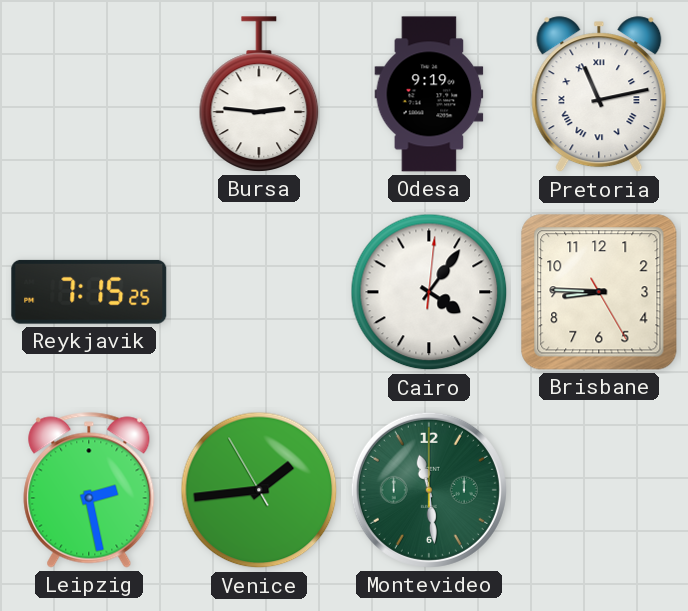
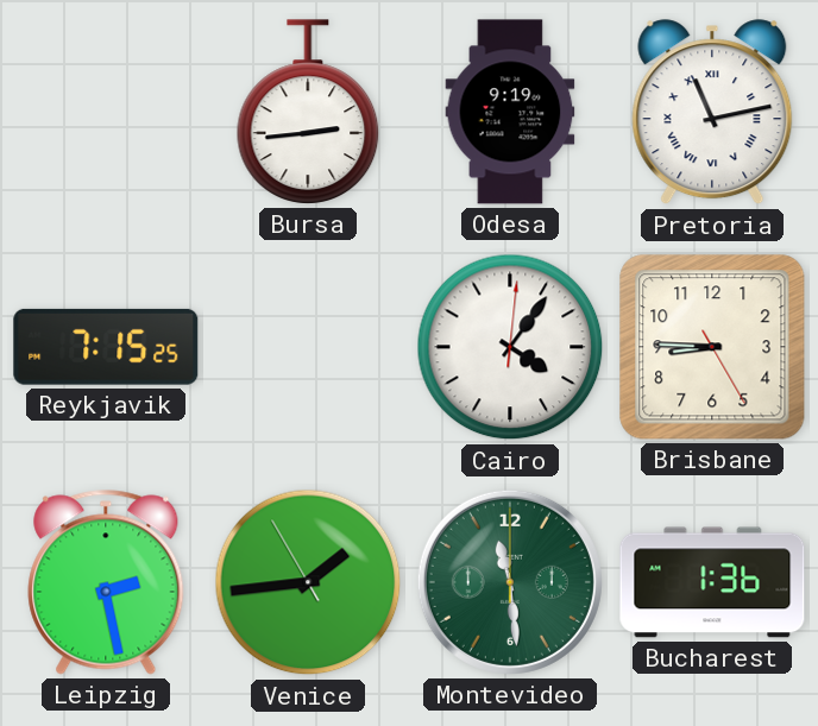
Bursa: 2:46 -> 2:44 (308, 112)
Bucharest: none -> 1:36 (712, 582)
